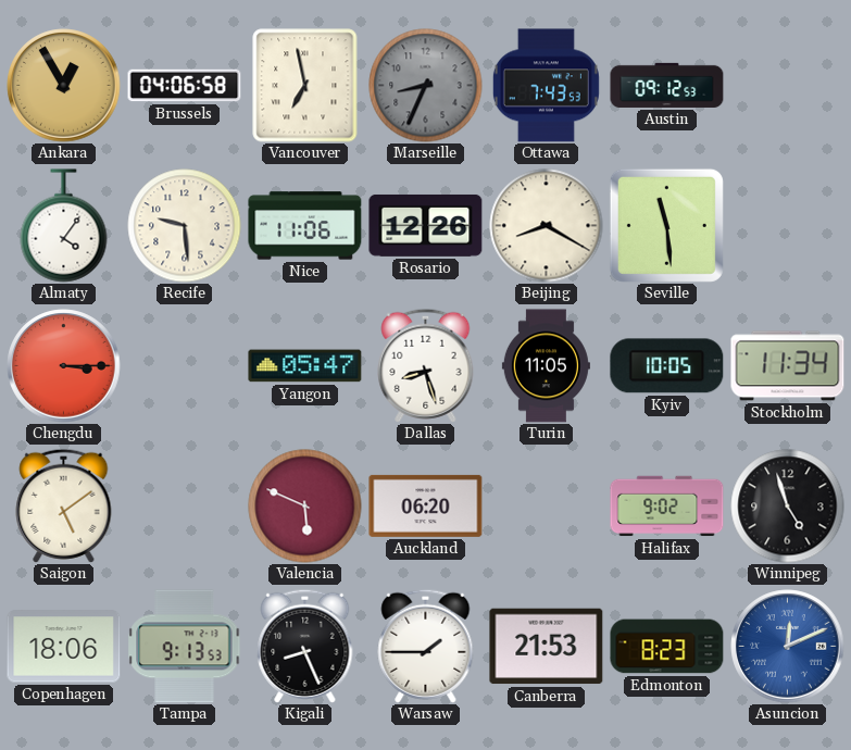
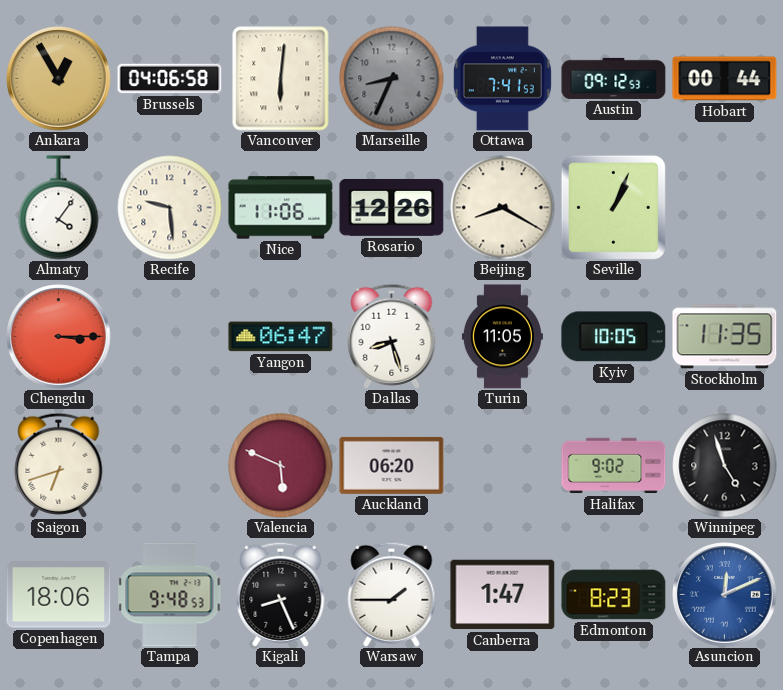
Vancouver: 6:58 -> 6:01 (281, 79)
Ottawa: 7:43 -> 7:41 (502, 79)
Hobart: none -> 00:44 (725, 79)
Seville: 11:29 -> 1:04 (613, 207)
Yangon: 05:47 -> 06:47 (281, 337)
Stockholm: 11:34 -> 11:35 (725, 337)
Saigon: 5:09 -> 6:42 (59, 465)
Tampa: 9:13 -> 9:48 (170, 595)
Canberra: 21:53 -> 1:47 (503, 595)
